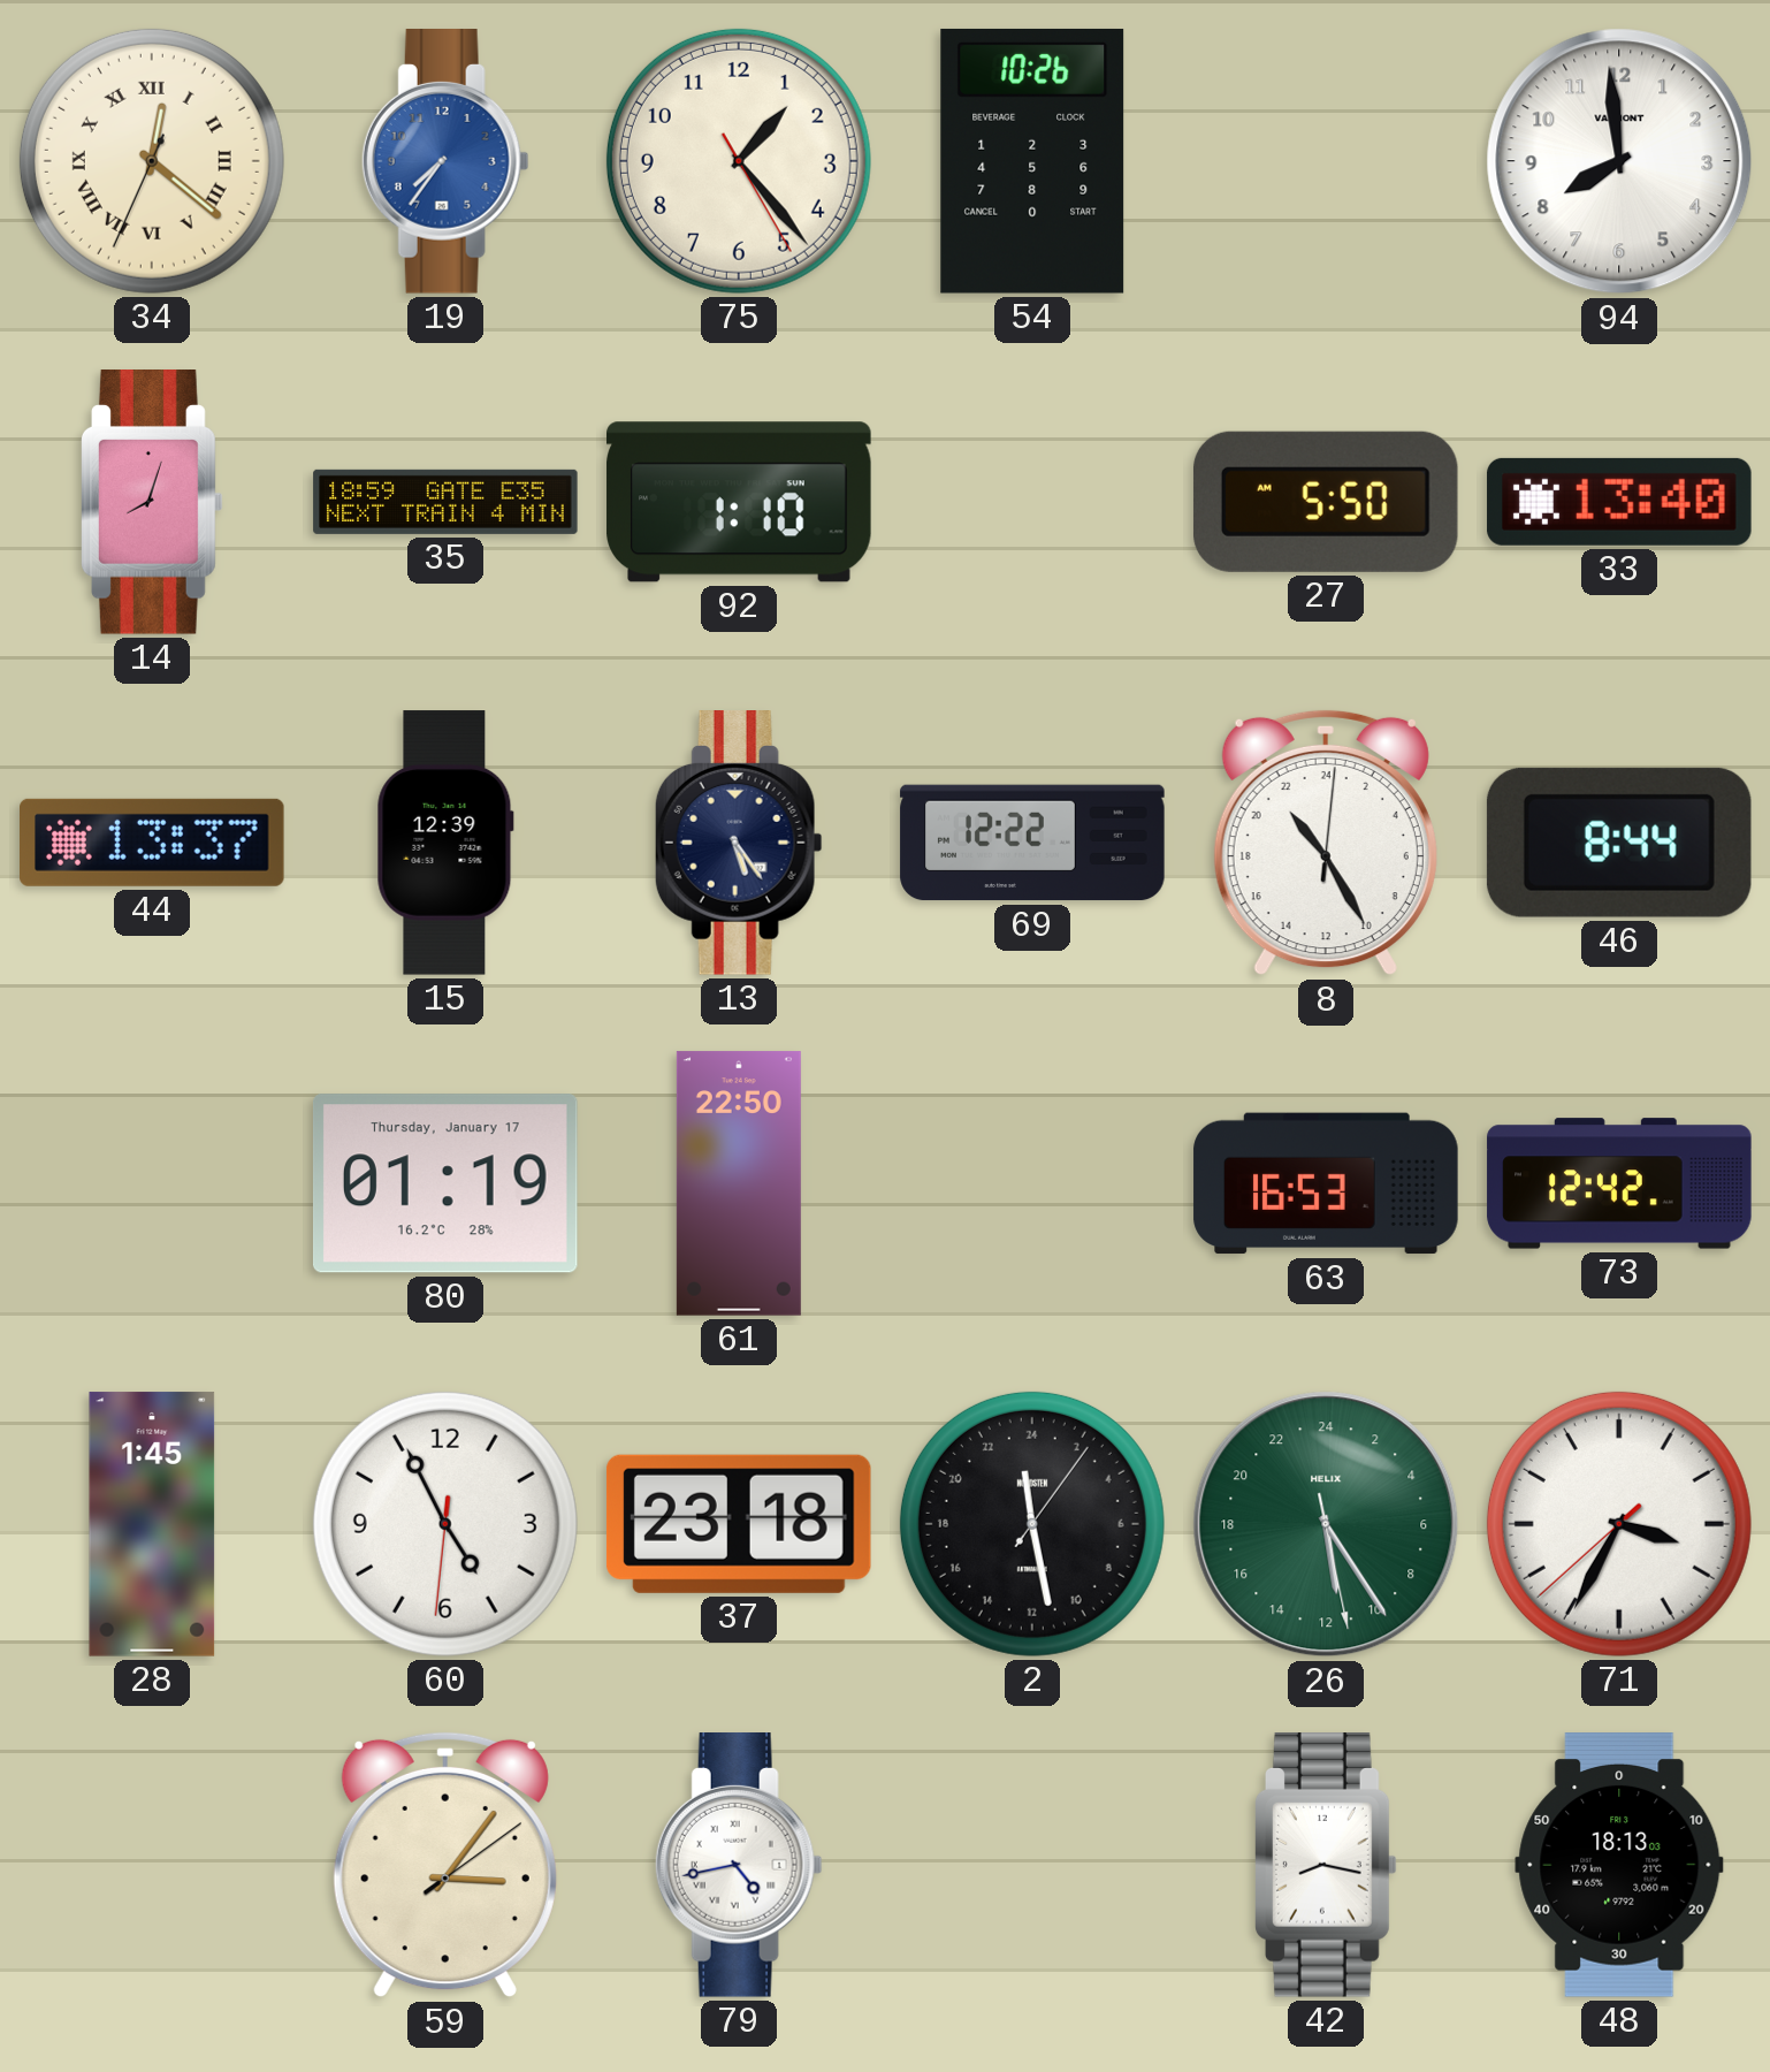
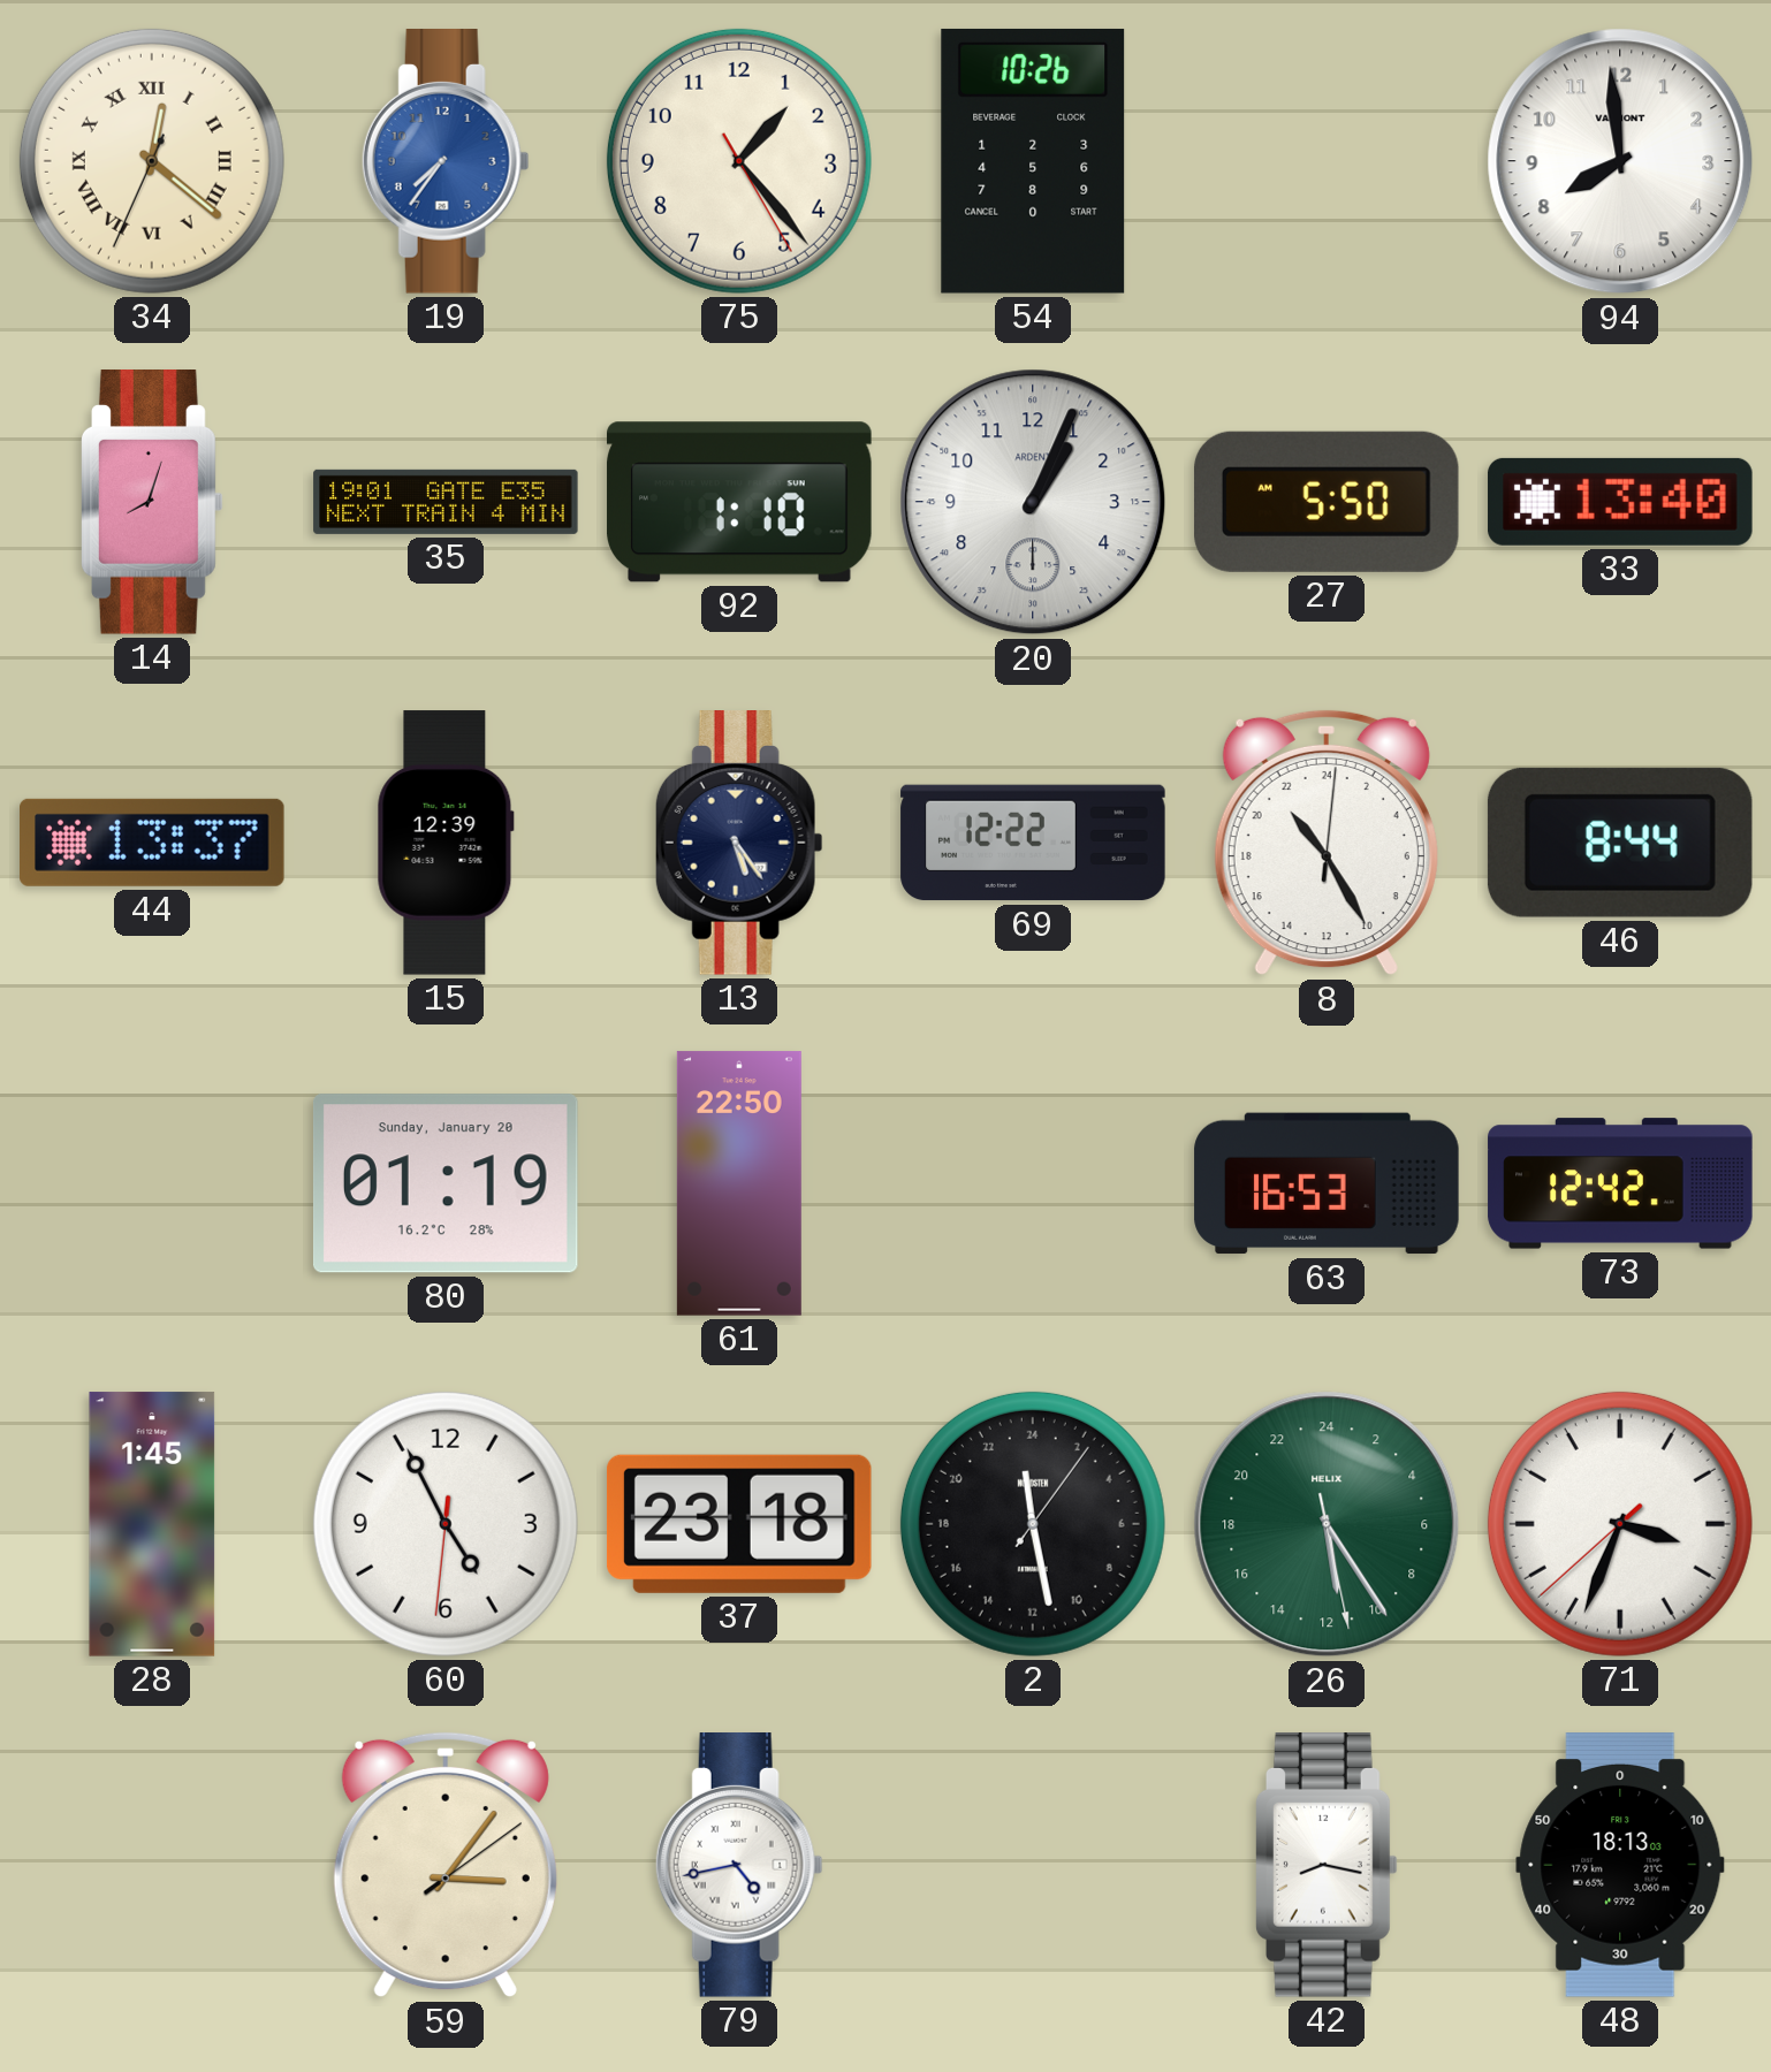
35: 18:59 -> 19:01 (446, 502)
20: none -> 1:04 (1033, 502)
80 date: Thursday, January 17 -> Sunday, January 20 (446, 1183)
71: 3:34 -> 3:33 (1620, 1524)
